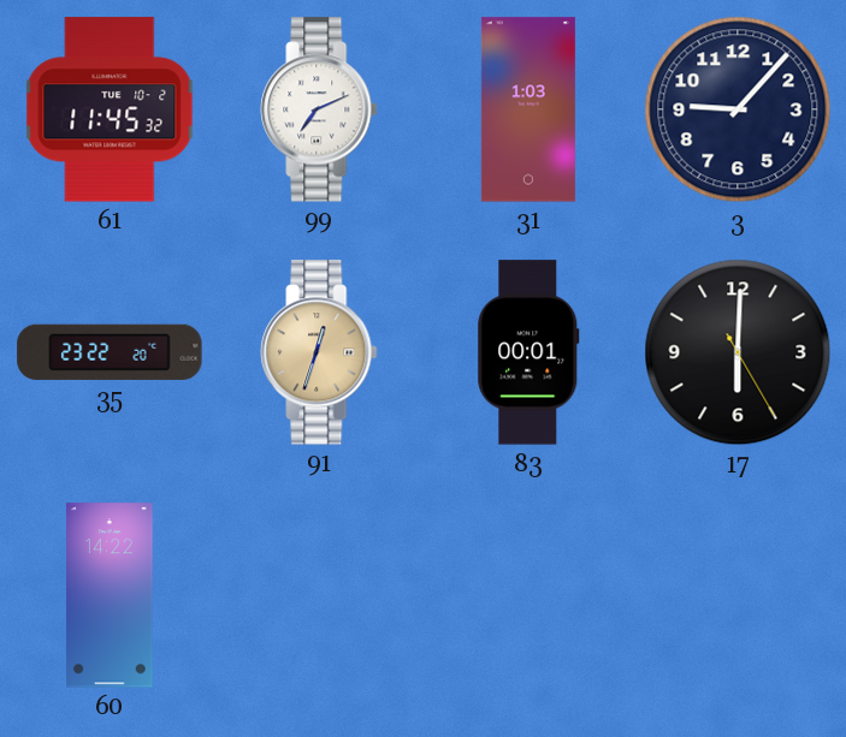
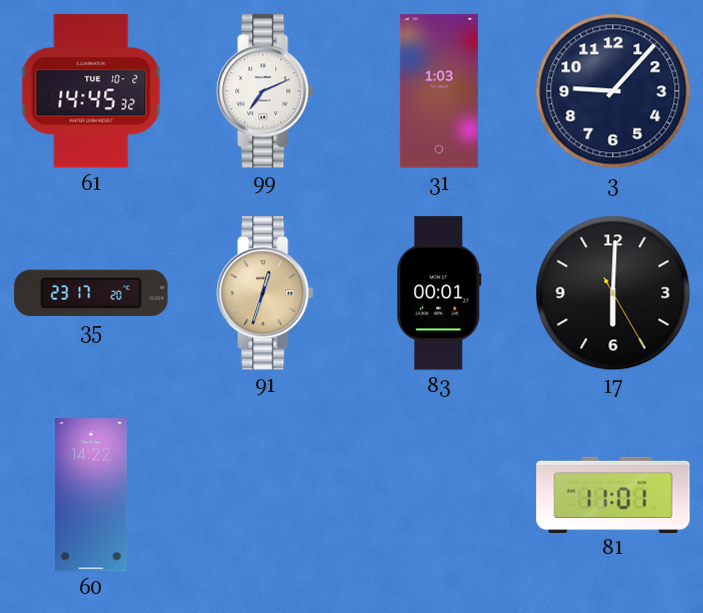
61: 11:45 -> 14:45 (91, 91)
35: 23:22 -> 23:17 (91, 293)
81: none -> 11:01 (613, 494)
